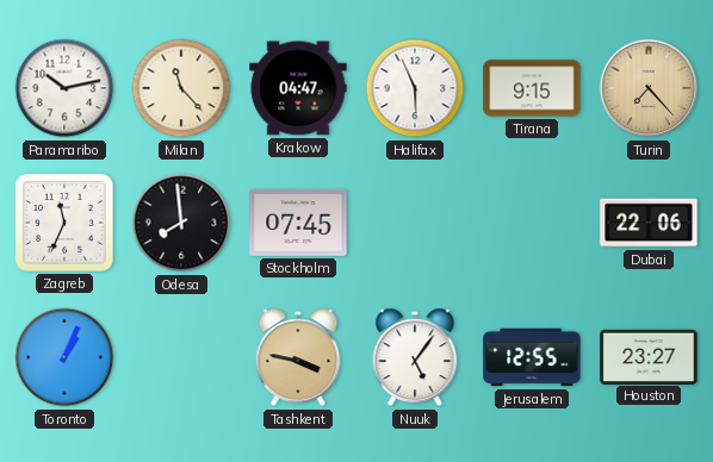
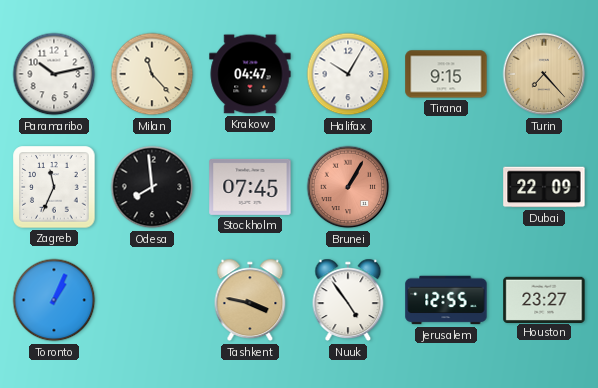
Halifax: 5:56 -> 10:05 (348, 74)
Brunei: none -> 1:05 (348, 187)
Dubai: 22:06 -> 22:09 (544, 187)
Nuuk: 5:06 -> 4:54 (348, 300)
